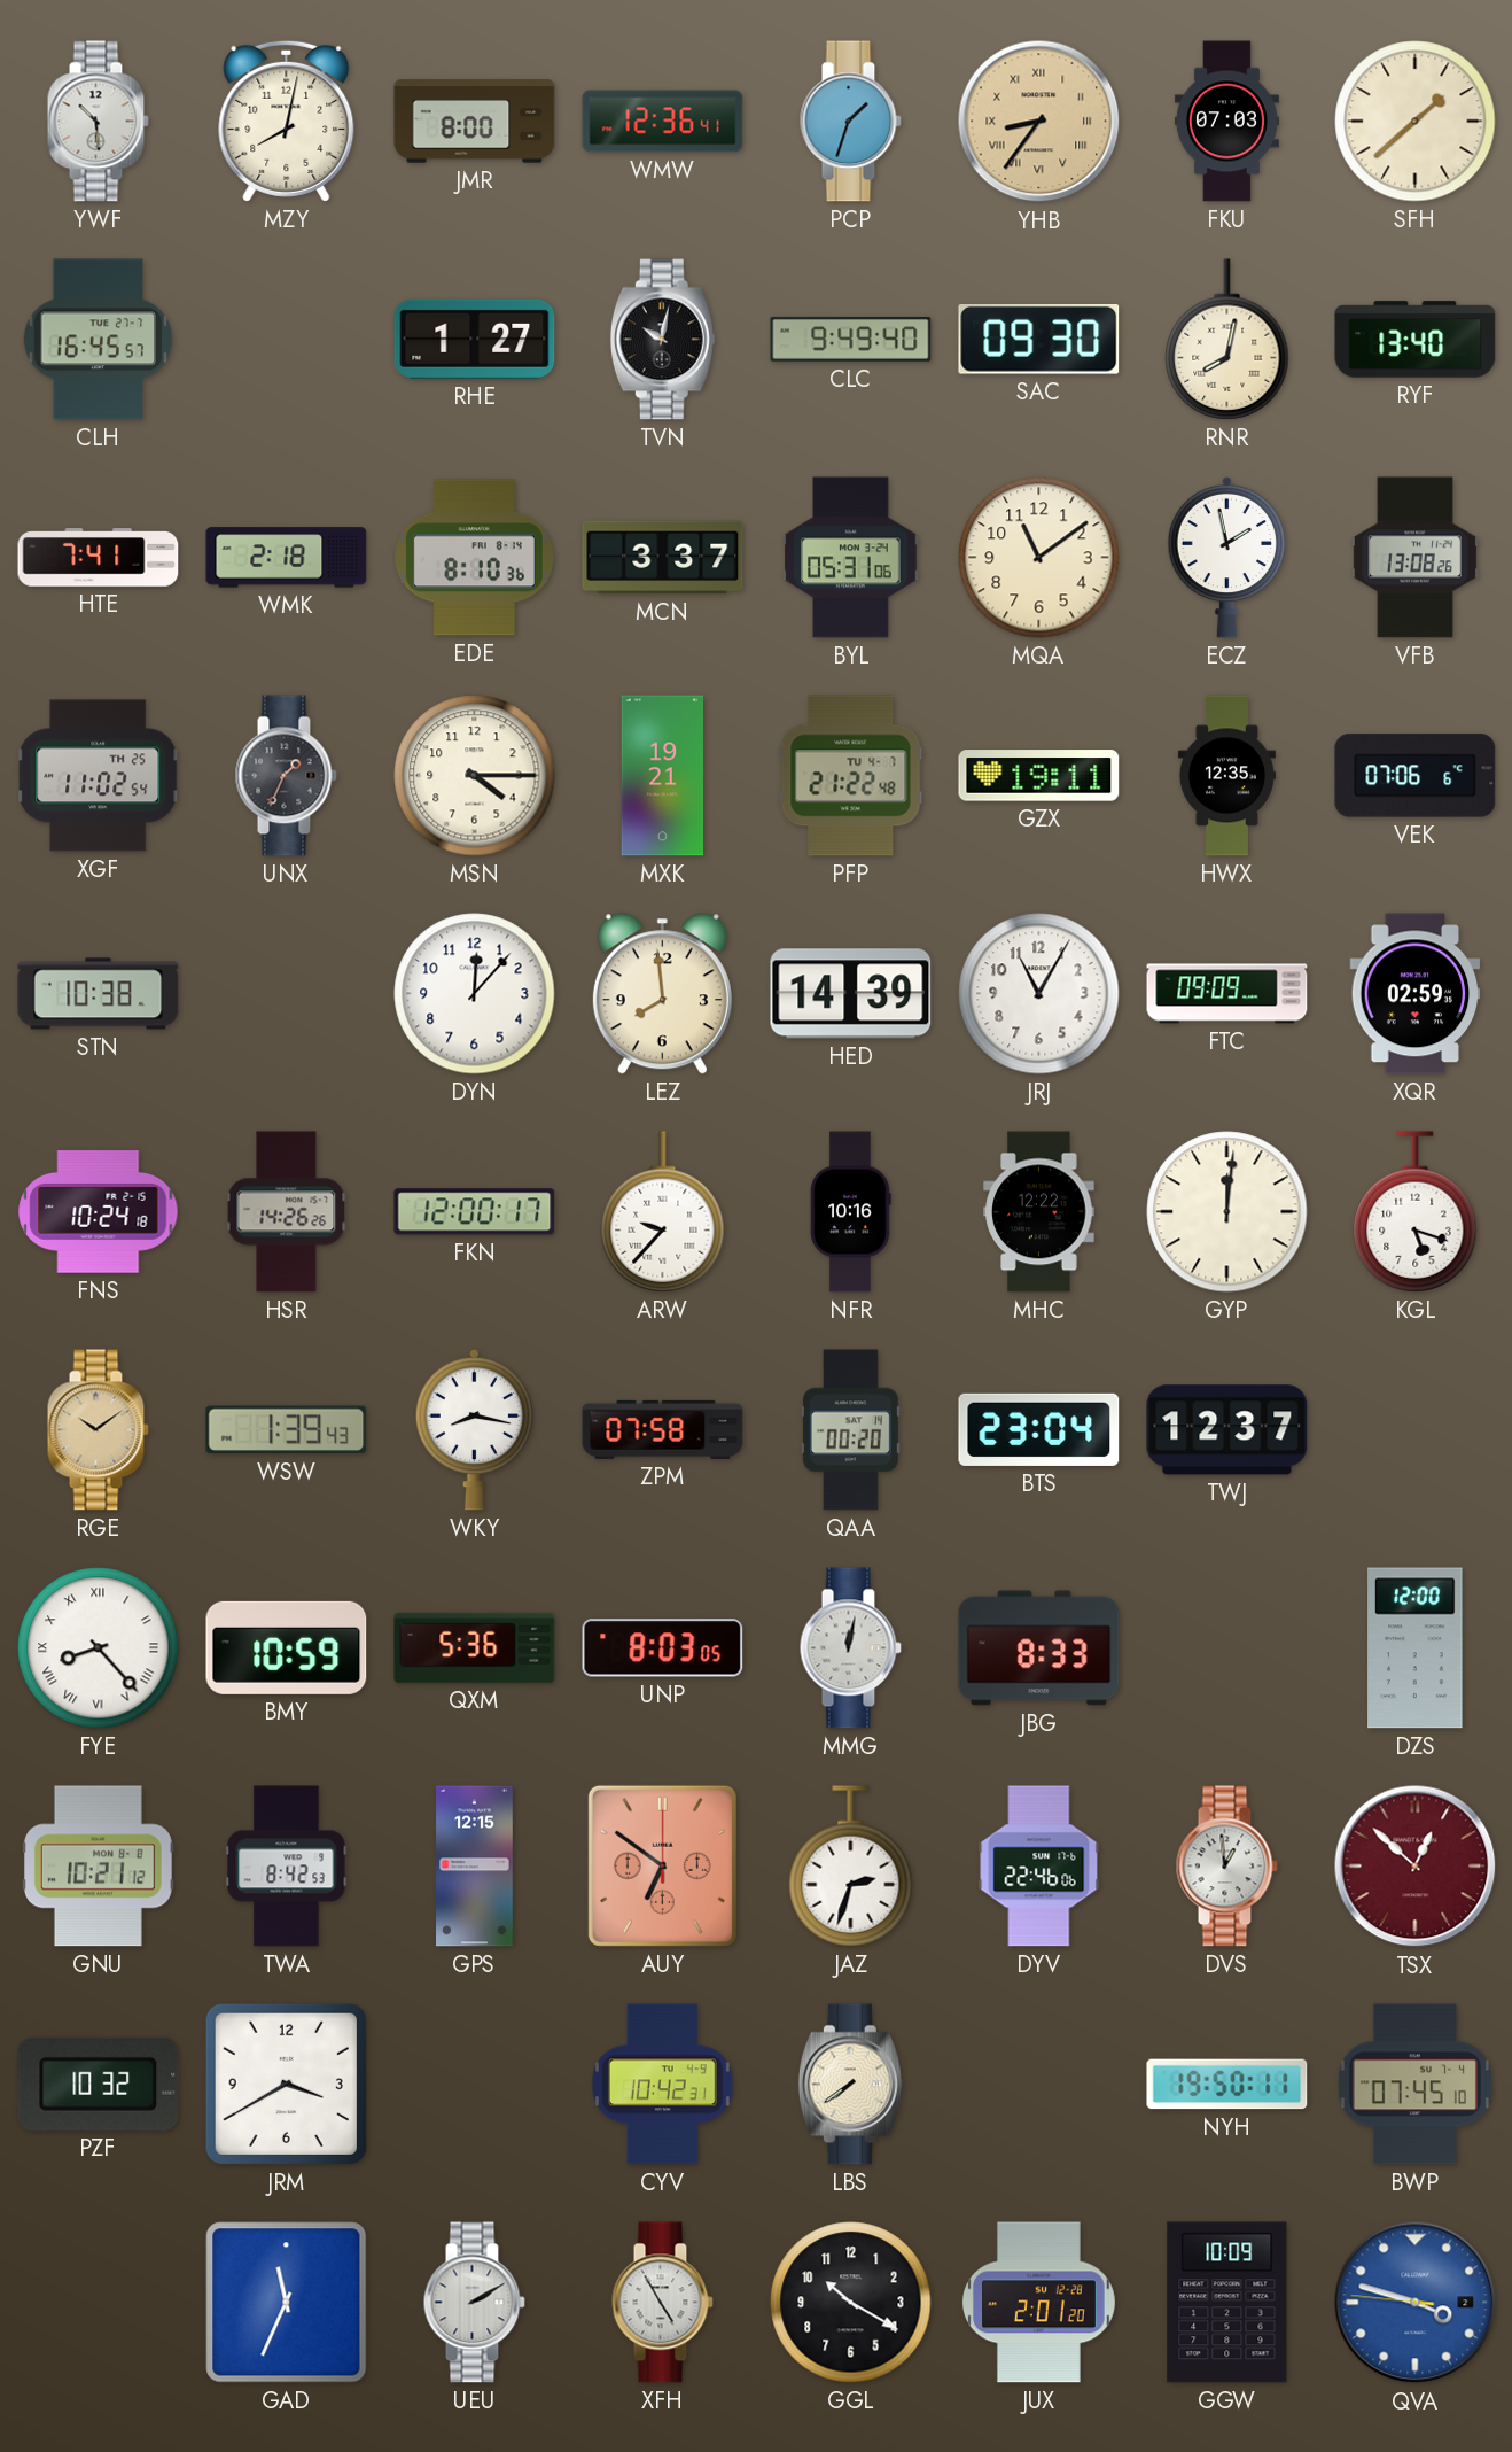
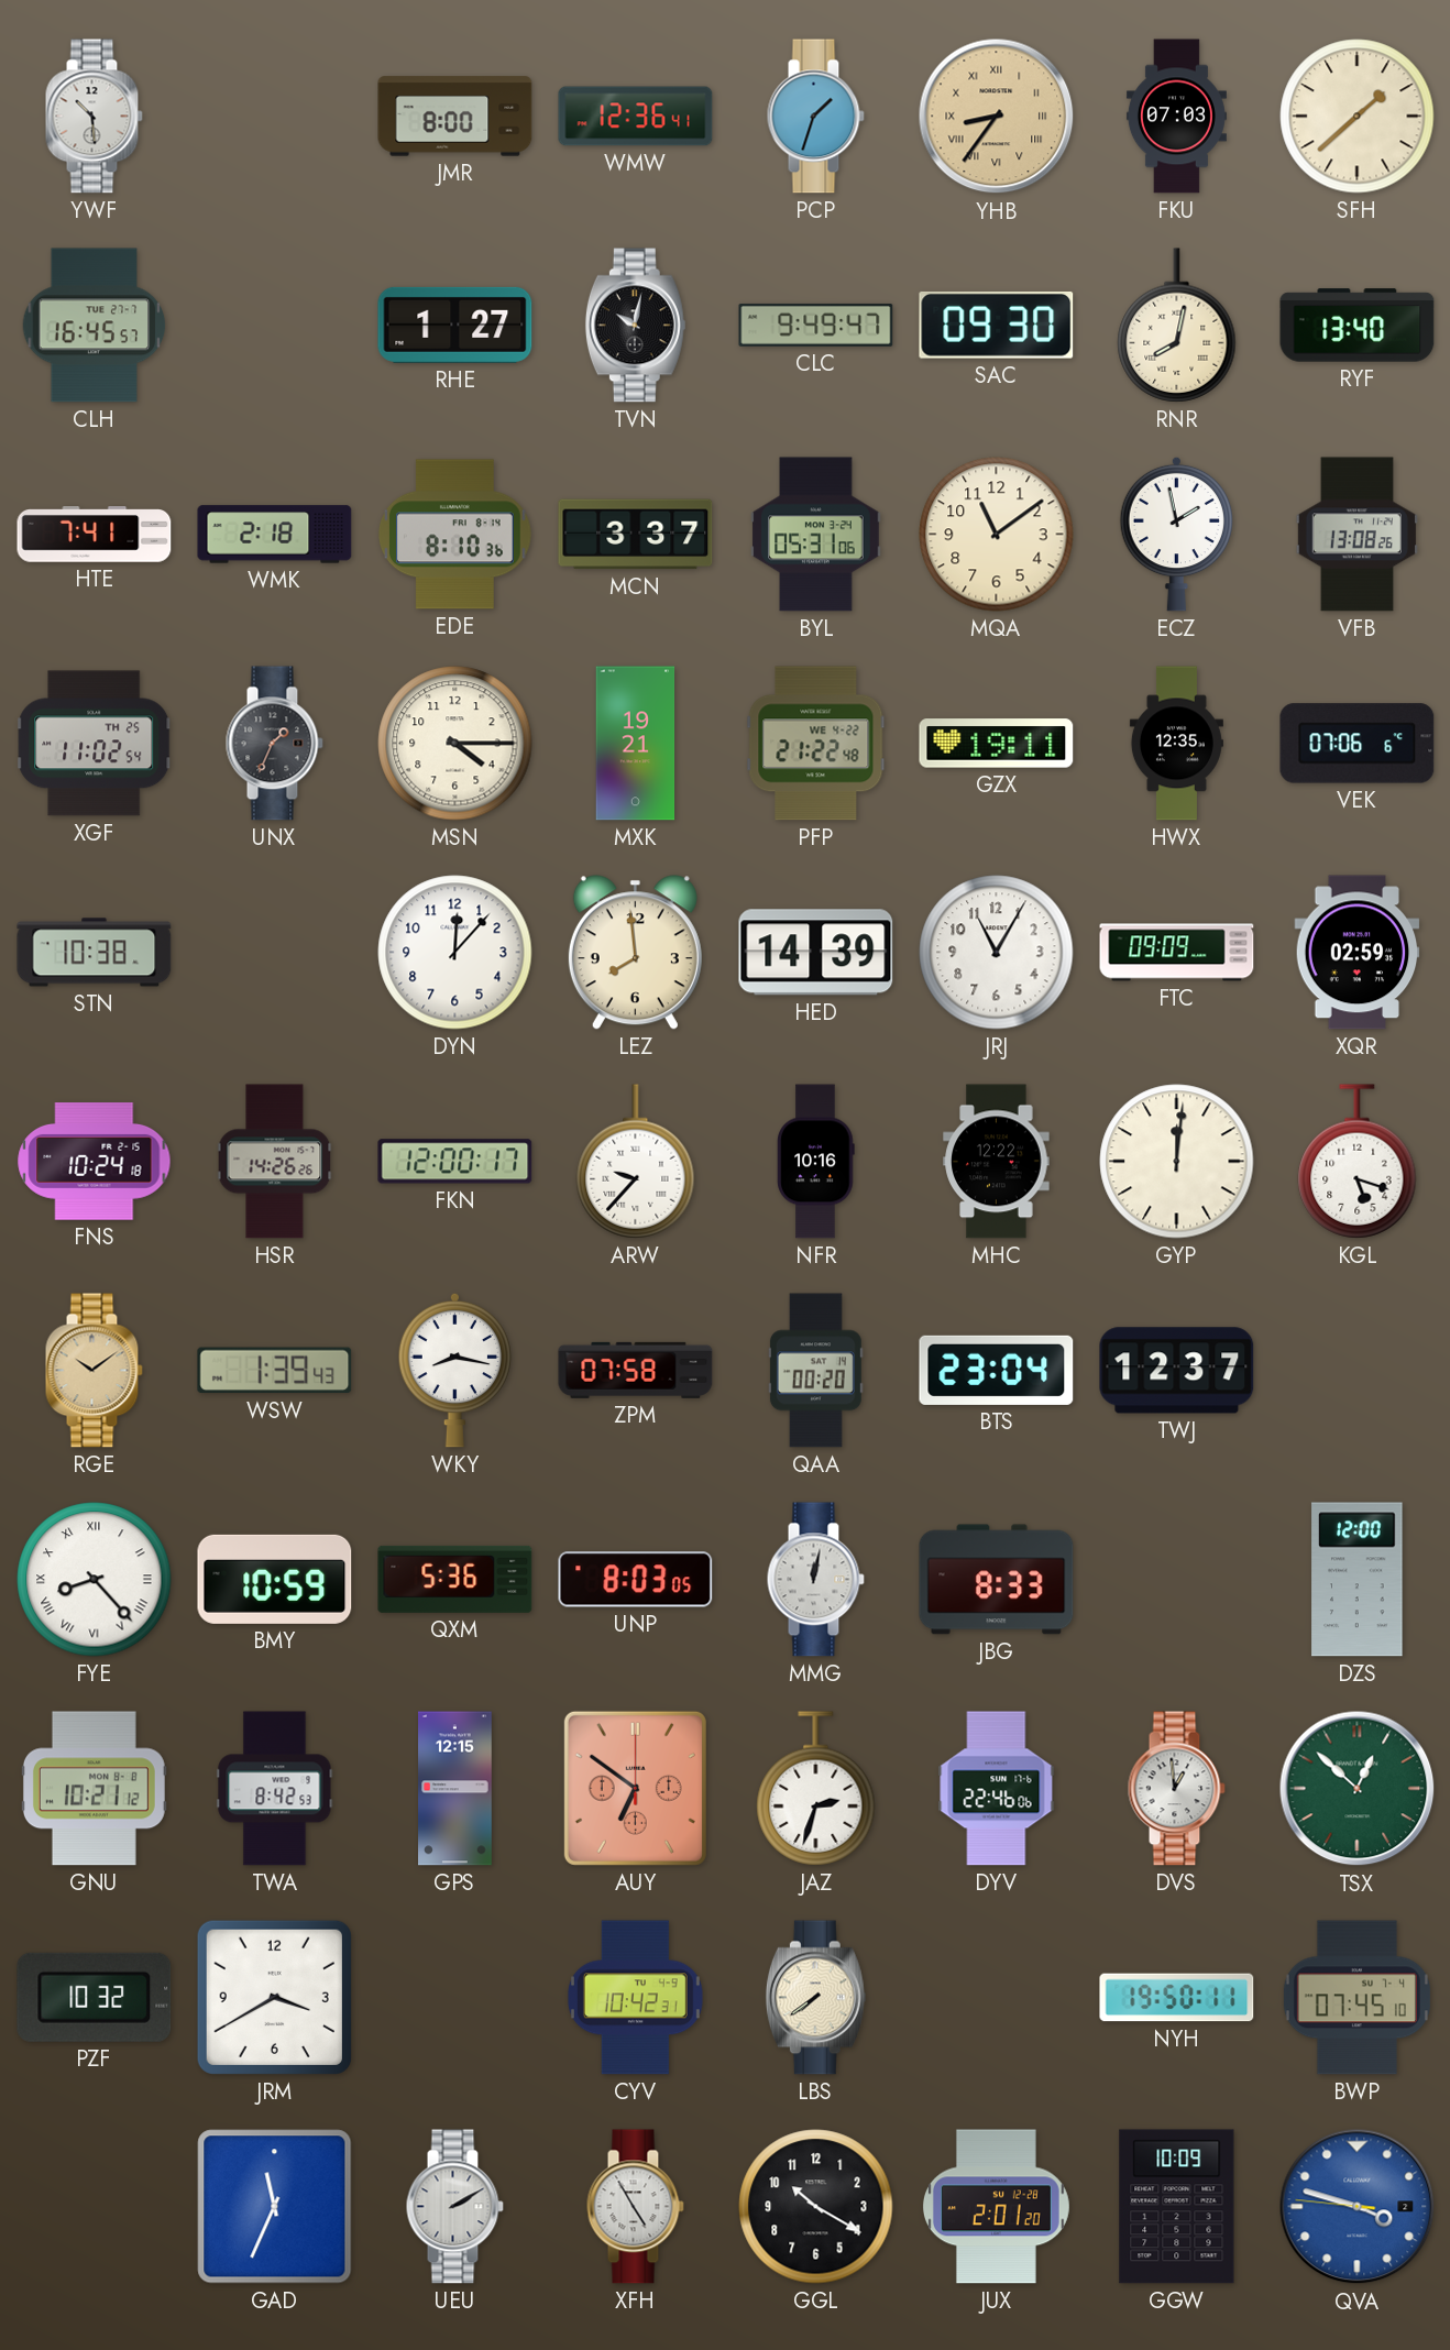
MZY: 8:02 -> none (287, 121)
CLC: 9:49:40 -> 9:49:47 (816, 325)
PFP date: TU 4-7 -> WE 4-22 (816, 744)
TSX dial: burgundy -> green (1358, 1789)
